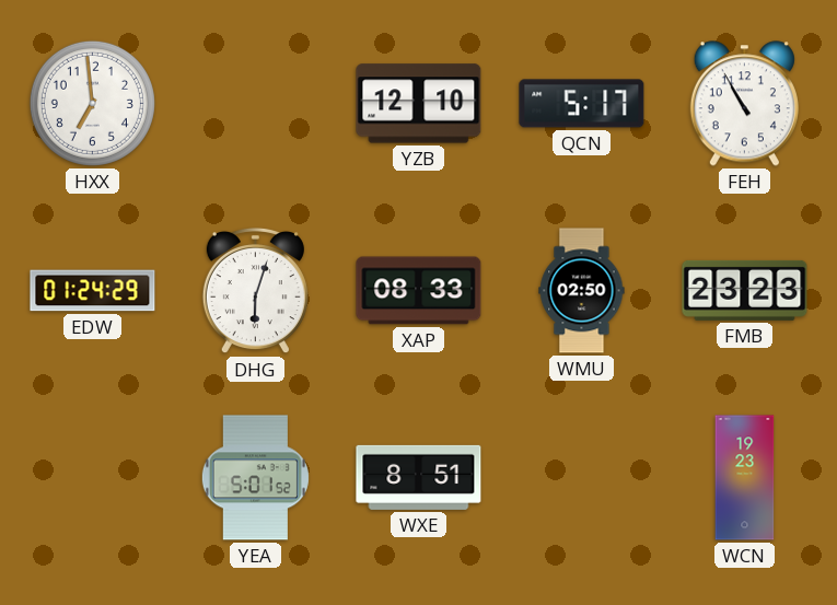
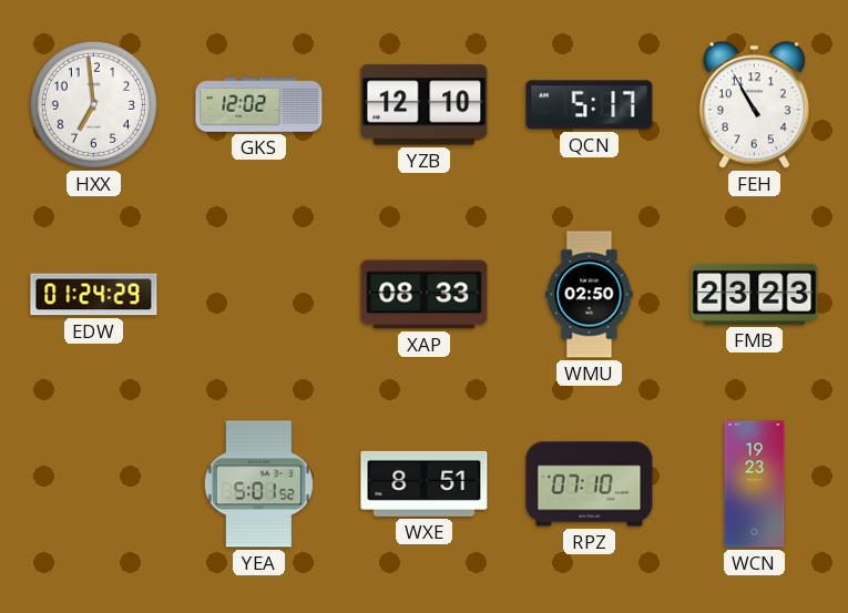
GKS: none -> 12:02 (259, 105)
DHG: 6:03 -> none (255, 291)
RPZ: none -> 07:10 (590, 484)
